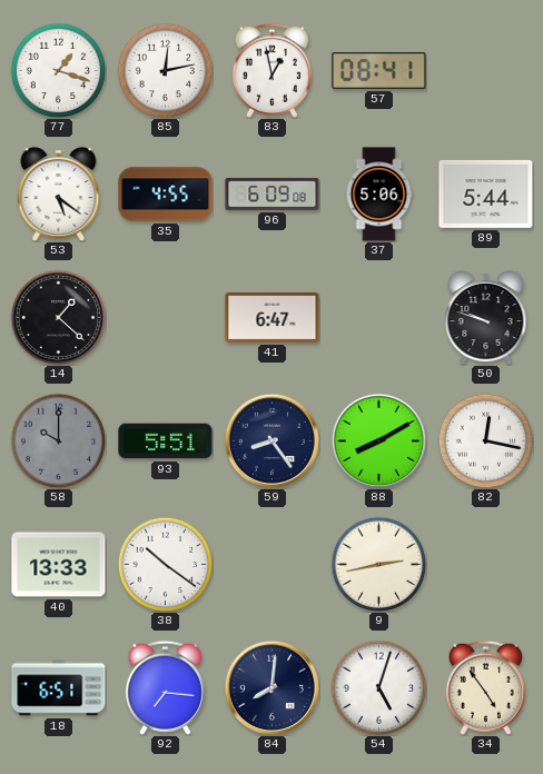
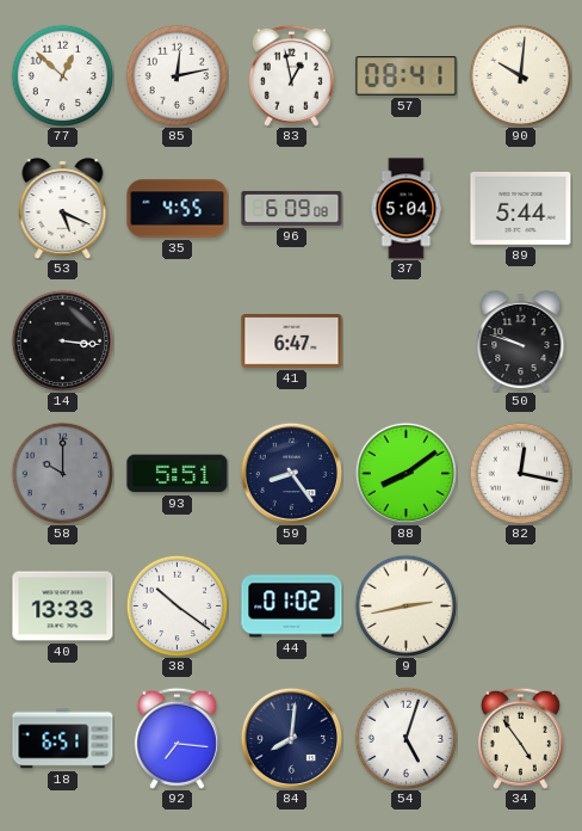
77: 1:18 -> 12:52 (62, 75)
90: none -> 10:01 (520, 75)
53: 5:21 -> 5:19 (63, 209)
37: 5:06 -> 5:04 (407, 209)
14: 1:22 -> 3:16 (62, 340)
88: 8:10 -> 8:09 (405, 473)
44: none -> 01:02 (292, 607)
